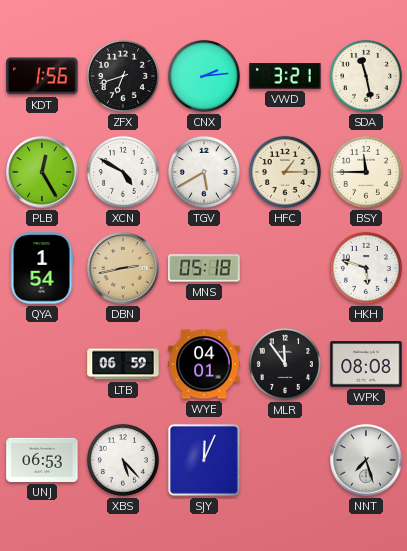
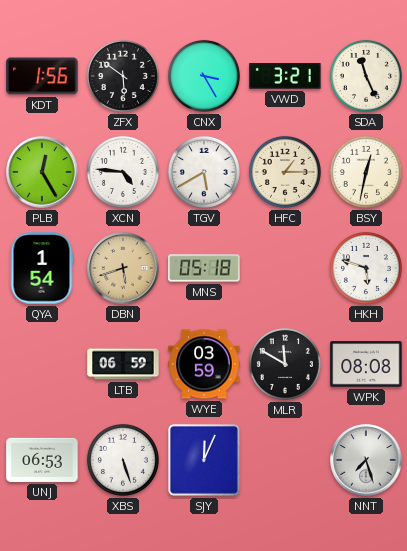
ZFX: 6:42 -> 5:51 (123, 76)
CNX: 2:14 -> 3:25 (204, 76)
SDA: 11:28 -> 11:26 (366, 76)
XCN: 4:50 -> 4:46 (123, 172)
BSY: 11:45 -> 12:32 (366, 172)
DBN: 2:43 -> 5:42 (123, 268)
WYE: 04:01 -> 03:59 (204, 364)
MLR: 11:54 -> 11:50 (285, 364)
XBS: 5:23 -> 5:27 (123, 460)
